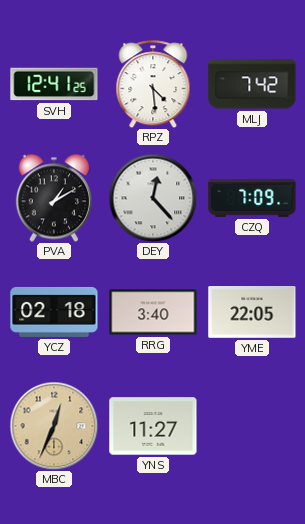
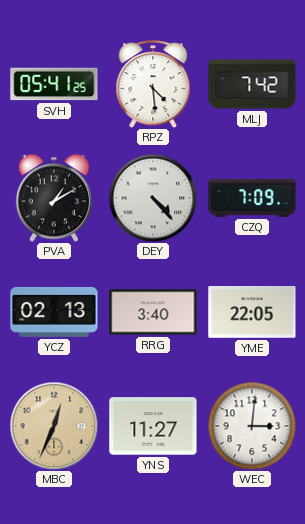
SVH: 12:41 -> 05:41 (54, 84)
DEY: 12:23 -> 4:23 (153, 198)
YCZ: 02:18 -> 02:13 (54, 312)
WEC: none -> 3:01 (252, 426)
